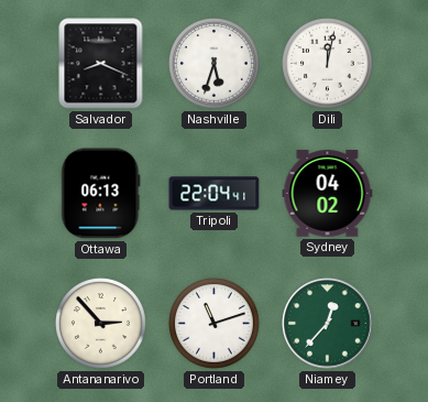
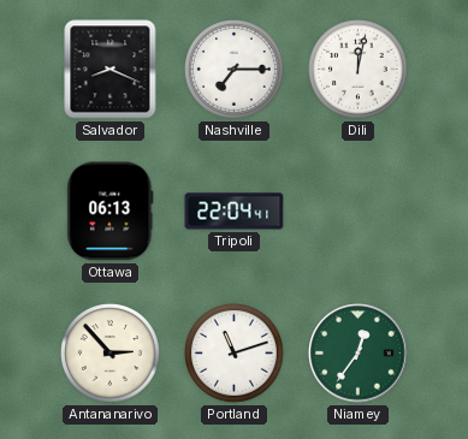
Nashville: 5:33 -> 7:15 (235, 70)
Sydney: 04:02 -> none (328, 194)
Niamey: 12:37 -> 12:36 (359, 354)
